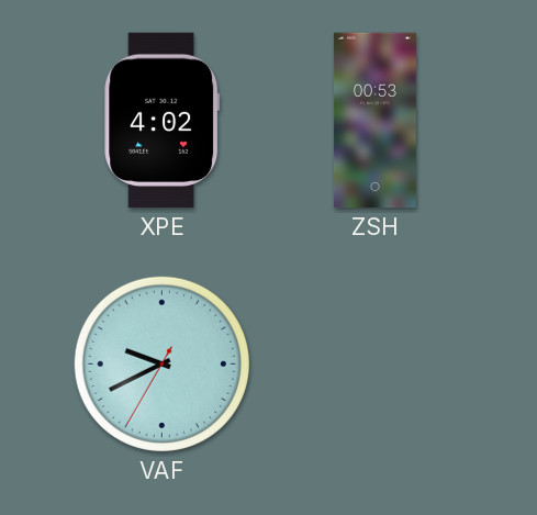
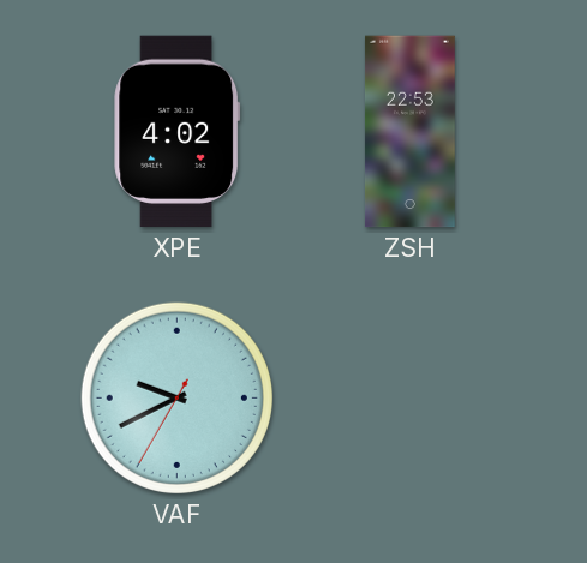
ZSH: 00:53 -> 22:53 (409, 132)
